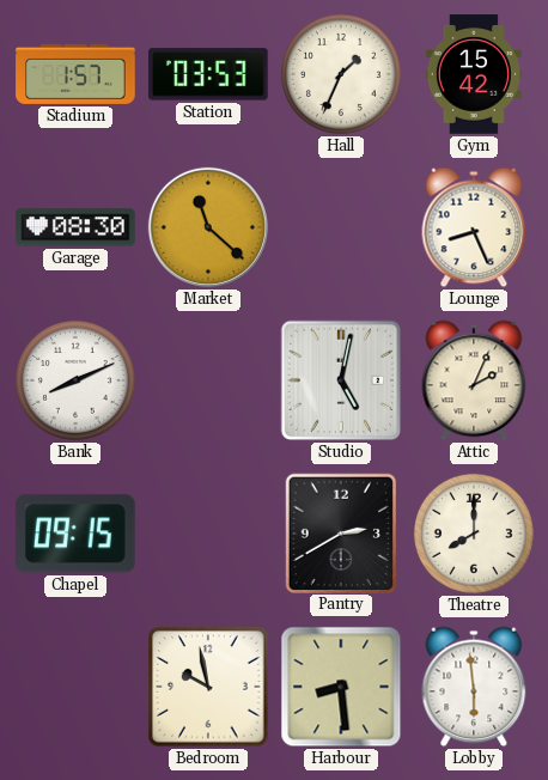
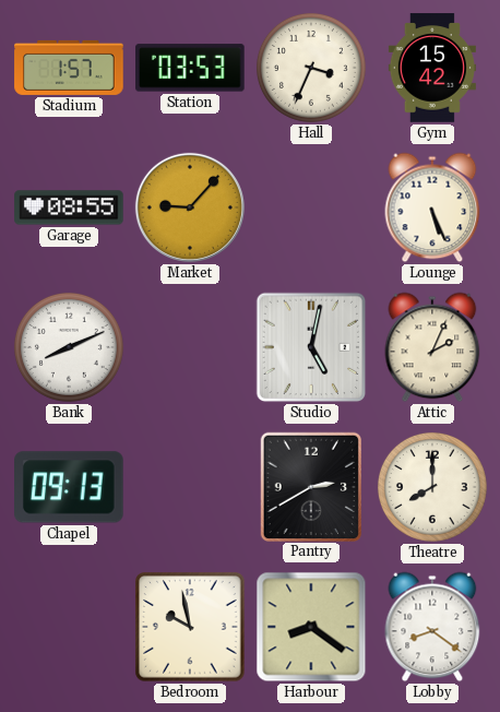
Hall: 1:34 -> 3:34 (311, 68)
Garage: 08:30 -> 08:55 (69, 207)
Market: 11:22 -> 9:07 (190, 207)
Lounge: 8:26 -> 5:26 (432, 207)
Chapel: 09:15 -> 09:13 (70, 487)
Harbour: 8:29 -> 8:21 (311, 627)
Lobby: 5:59 -> 8:21 (432, 627)
